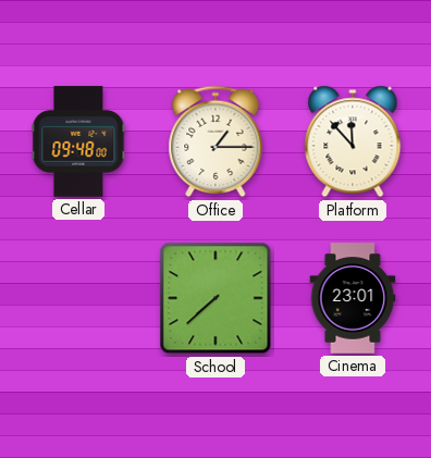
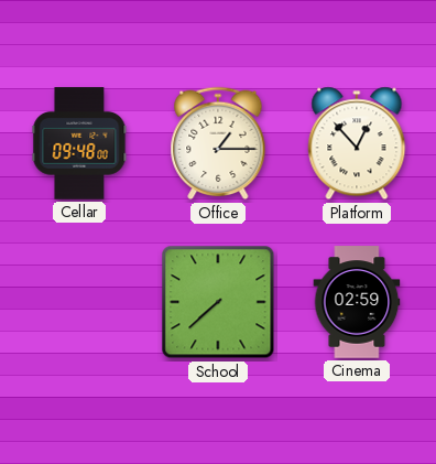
Platform: 11:53 -> 12:53 (357, 143)
Cinema: 23:01 -> 02:59 (357, 302)
